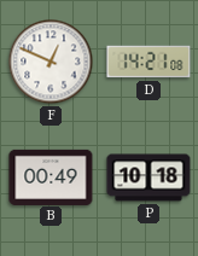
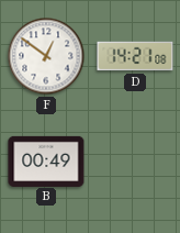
F: 12:49 -> 12:51 (46, 56)
P: 10:18 -> none (148, 178)
